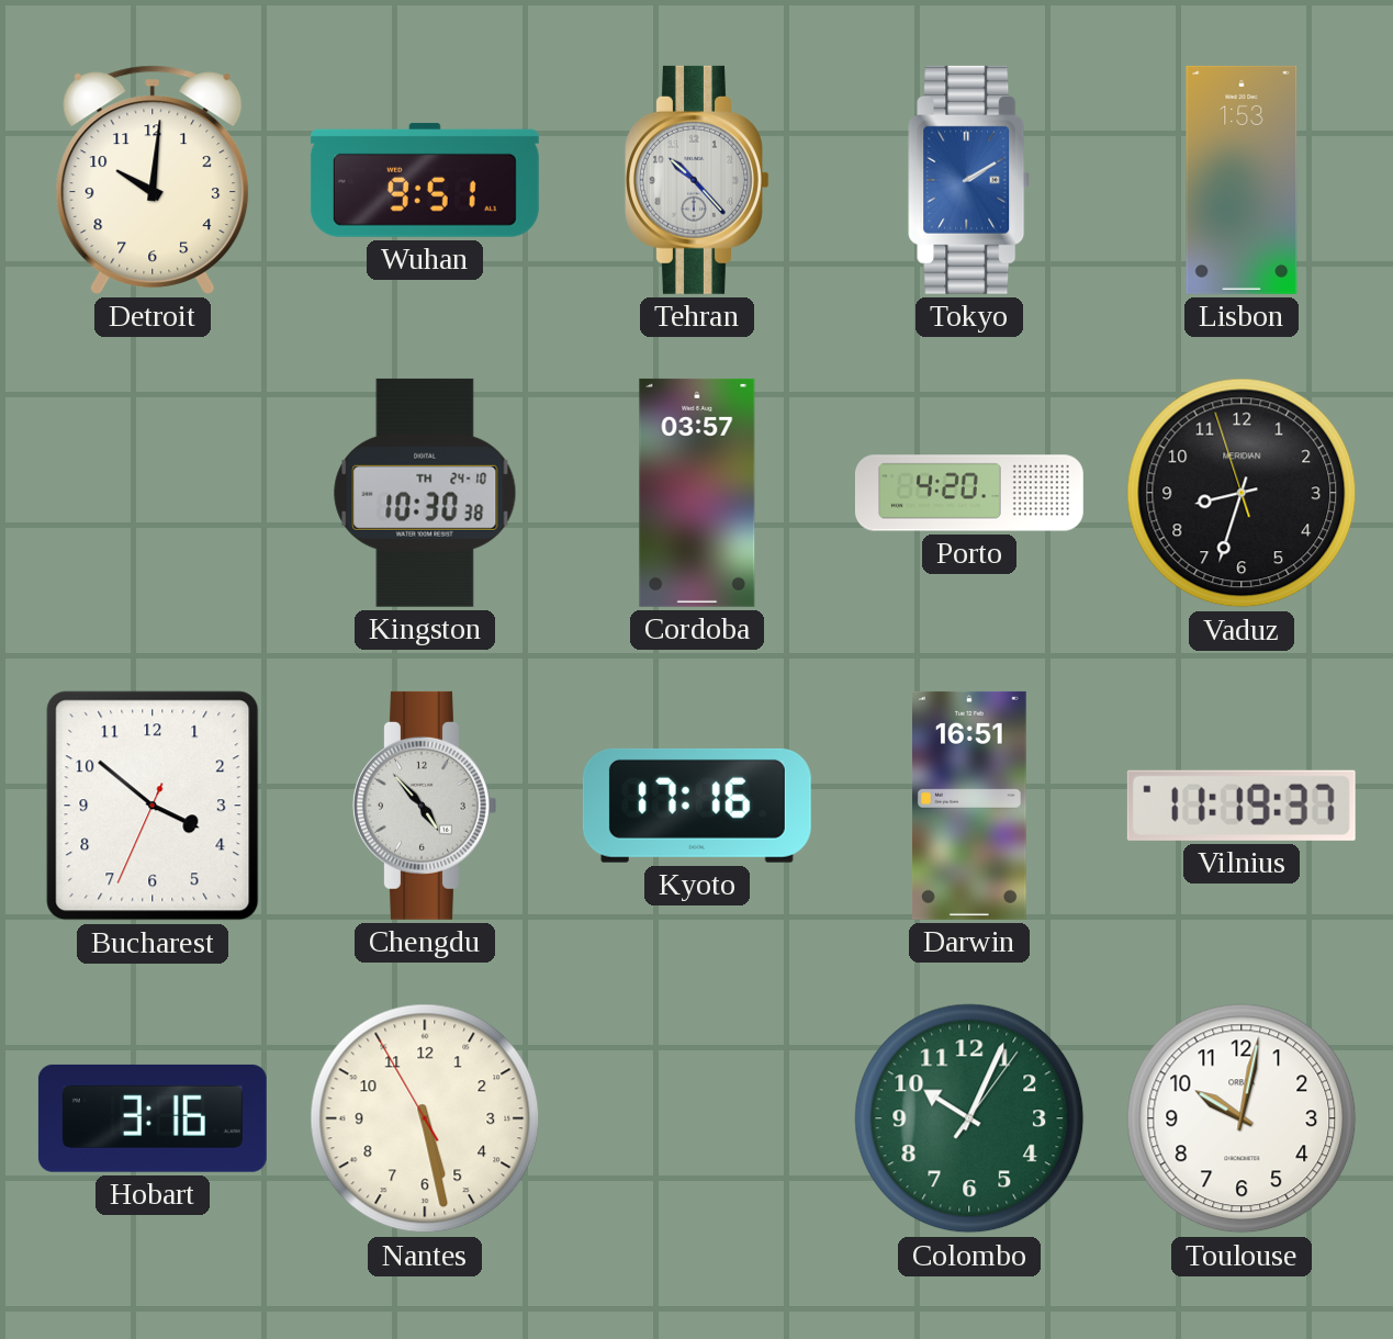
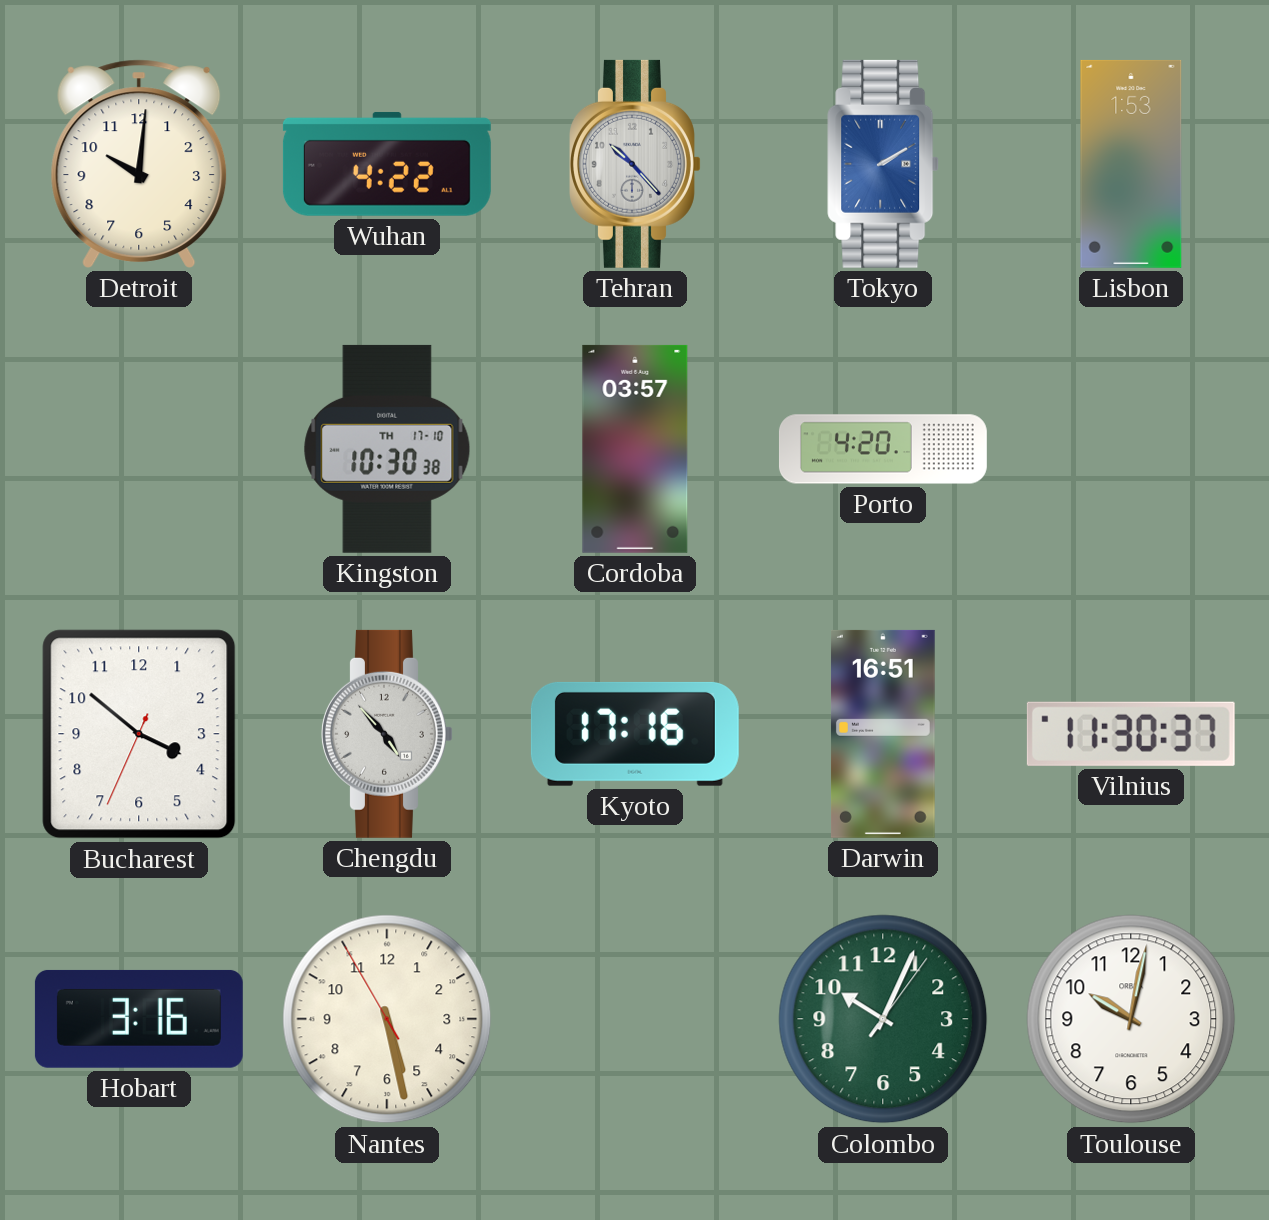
Wuhan: 9:51 -> 4:22 (387, 164)
Kingston date: TH 24-10 -> TH 17-10 (387, 449)
Vaduz: 8:32 -> none (1242, 493)
Vilnius: 11:19 -> 11:30 (1131, 734)
